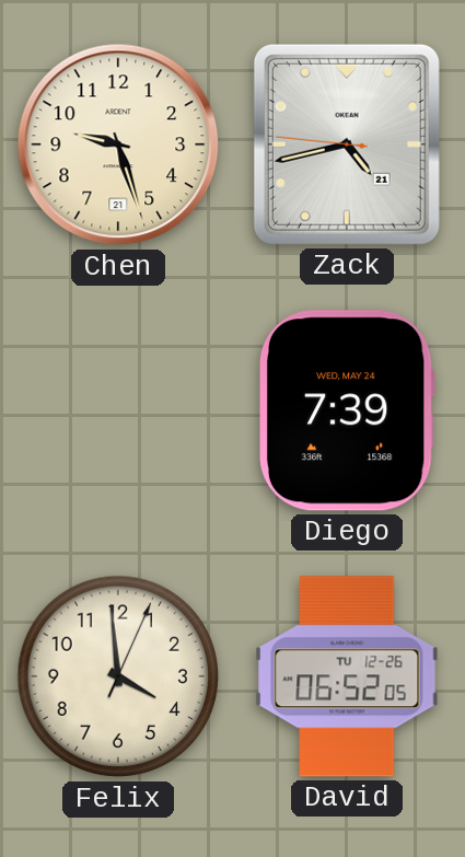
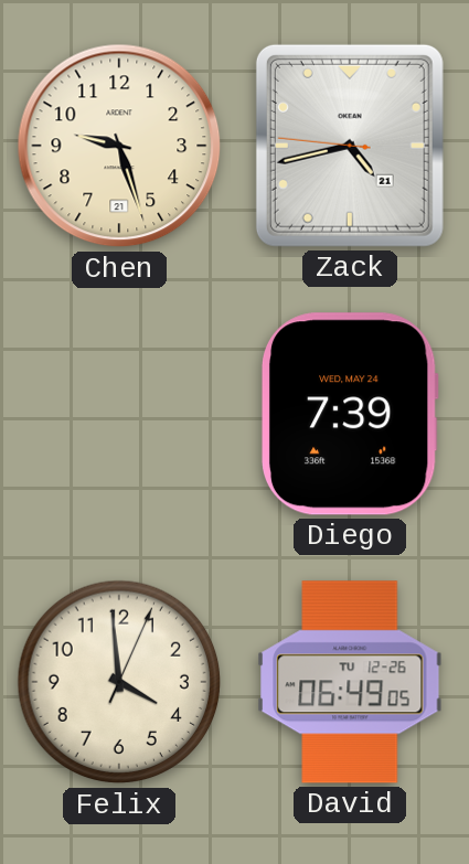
David: 06:52 -> 06:49 (350, 682)
